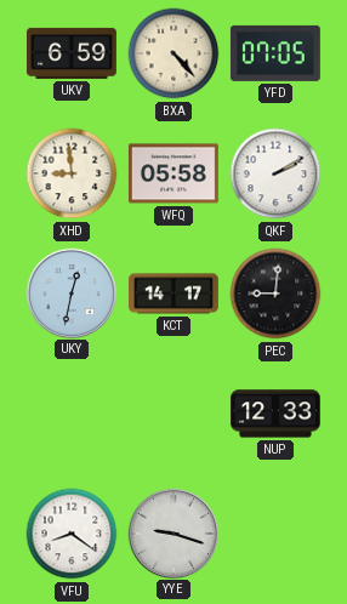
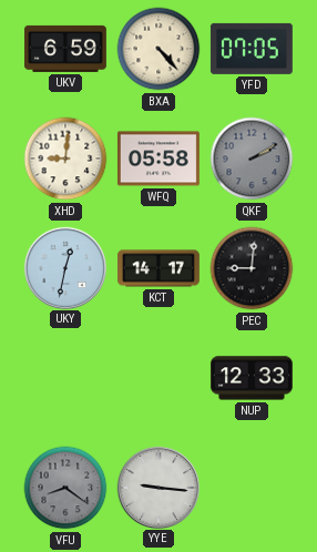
XHD: 8:59 -> 9:01 (65, 159)
QKF dial: white -> grey (252, 159)
VFU dial: white -> grey (65, 488)
YYE: 9:18 -> 9:16 (157, 487)
